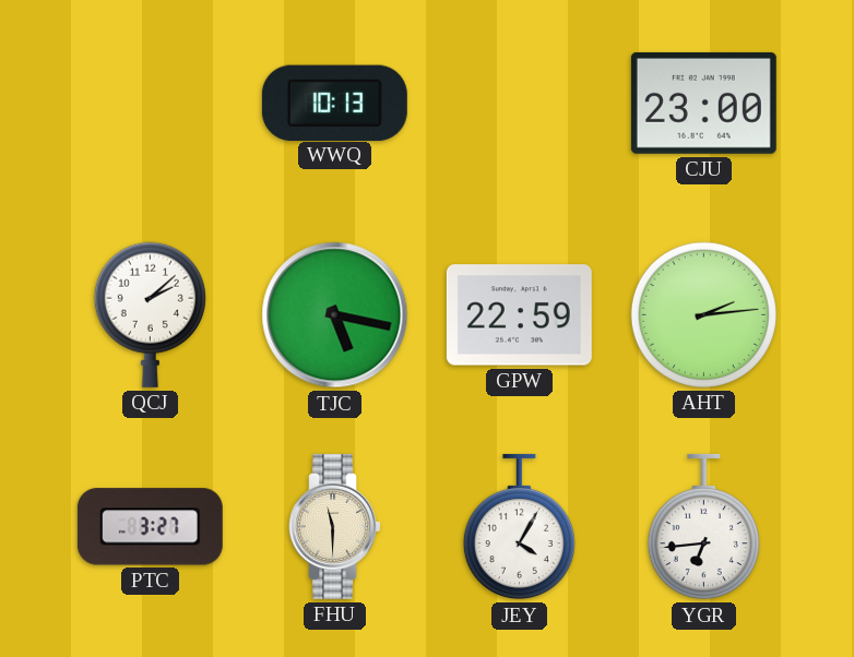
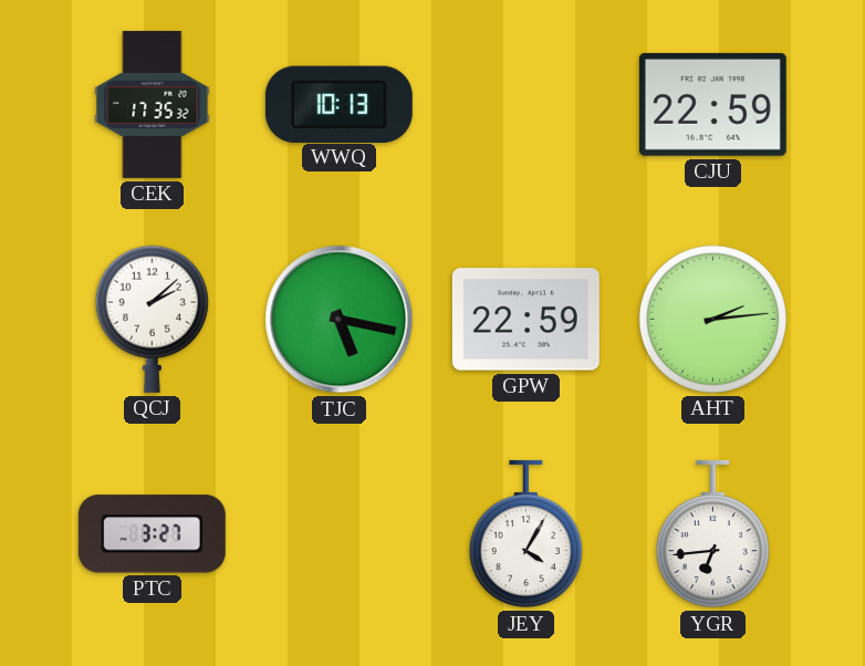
CEK: none -> 17:35 (153, 104)
CJU: 23:00 -> 22:59 (712, 104)
FHU: 11:30 -> none (334, 526)
